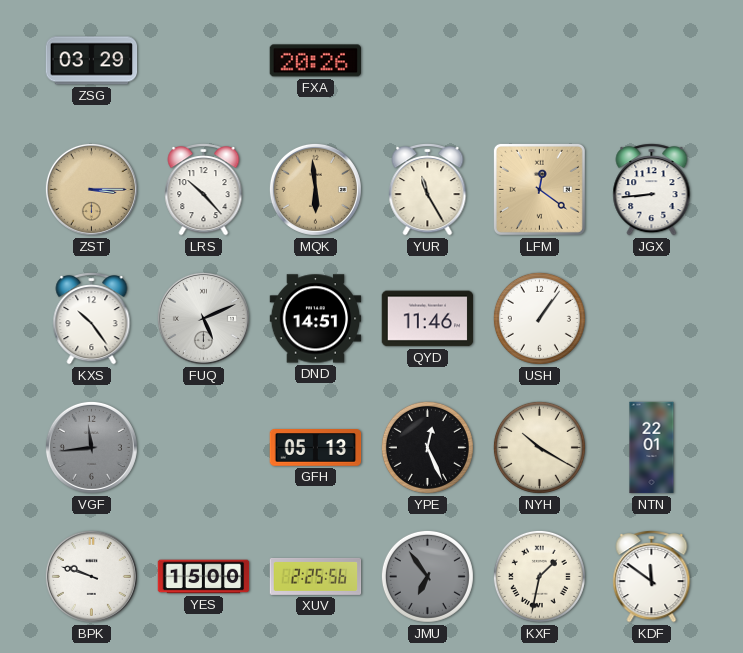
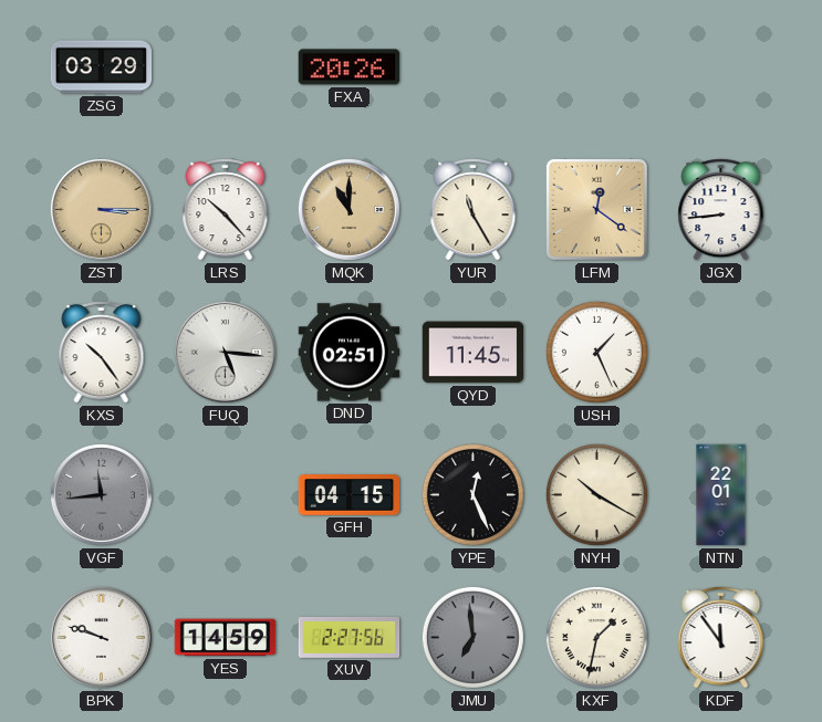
MQK: 5:59 -> 11:00 (348, 209)
FUQ: 5:11 -> 5:16 (225, 352)
DND: 14:51 -> 02:51 (350, 353)
QYD: 11:46 -> 11:45 (474, 353)
USH: 1:06 -> 1:26 (596, 352)
GFH: 05:13 -> 04:15 (350, 495)
YES: 15:00 -> 14:59 (226, 638)
XUV: 2:25 -> 2:27 (350, 637)
JMU: 6:54 -> 6:59 (472, 637)
KDF: 11:51 -> 11:54 (721, 638)
